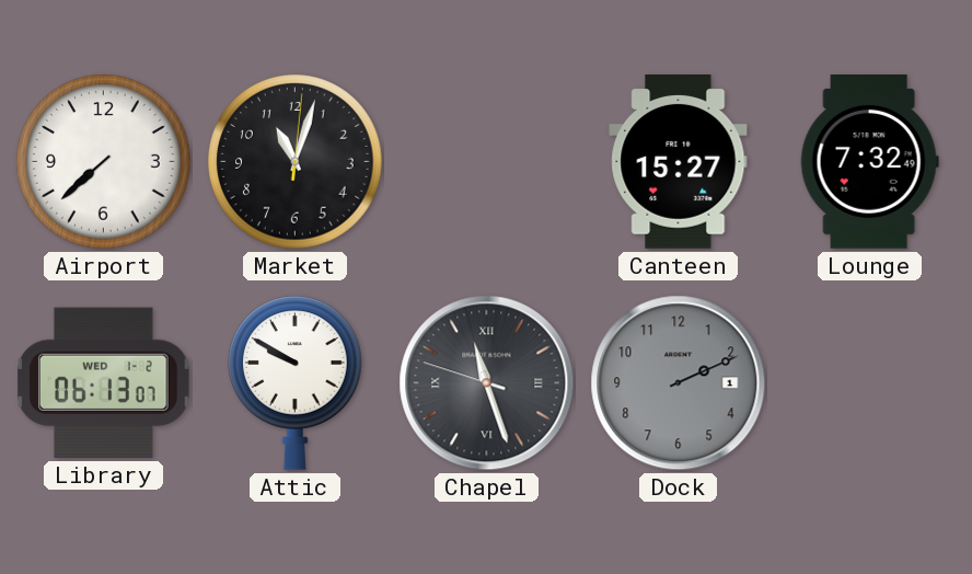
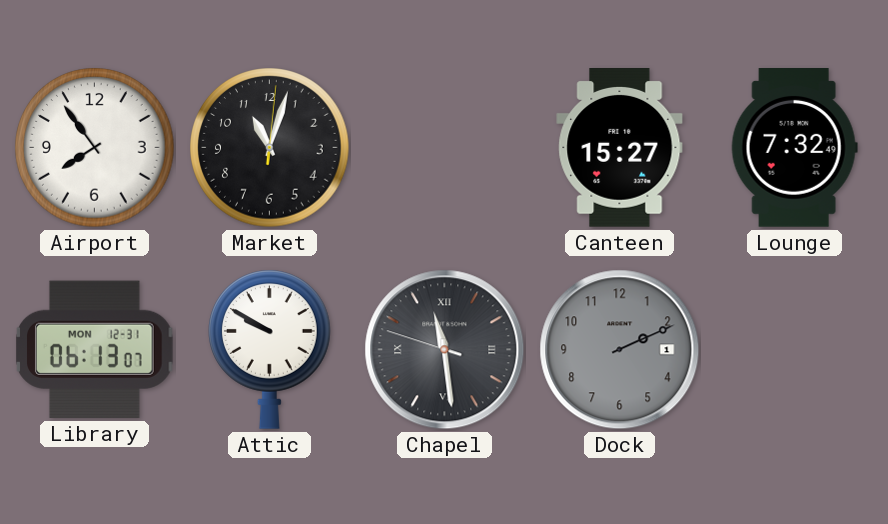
Airport: 7:38 -> 7:54 (95, 148)
Library date: WED 1-2 -> MON 12-31 (95, 349)
Chapel: 11:26 -> 11:28 (445, 350)
